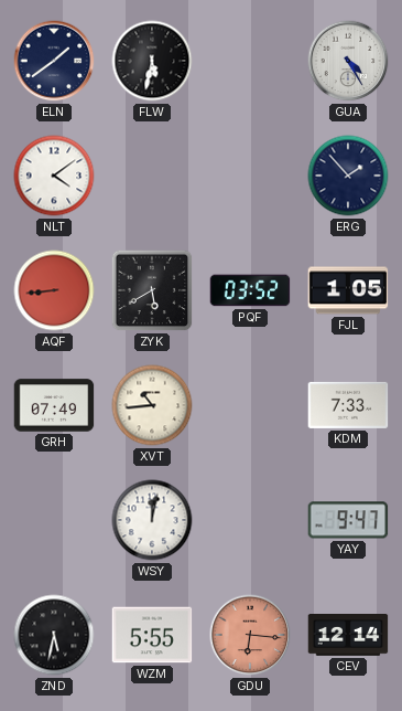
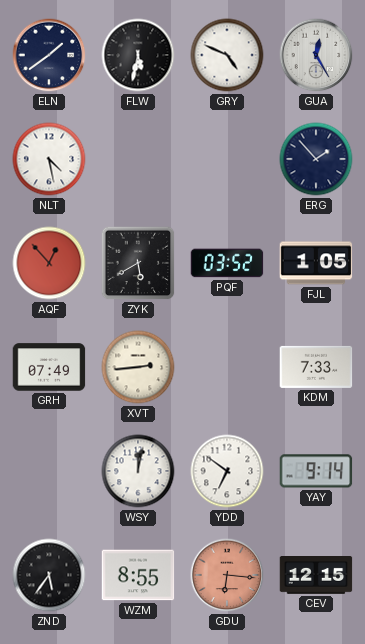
GRY: none -> 4:49 (227, 55)
GUA: 4:25 -> 12:25 (316, 55)
NLT: 4:09 -> 4:28 (49, 159)
AQF: 8:44 -> 12:53 (49, 263)
XVT: 10:44 -> 2:44 (138, 367)
YDD: none -> 6:51 (227, 471)
YAY: 9:47 -> 9:14 (316, 471)
ZND: 5:32 -> 5:36 (49, 575)
WZM: 5:55 -> 8:55 (138, 575)
CEV: 12:14 -> 12:15 (316, 576)
